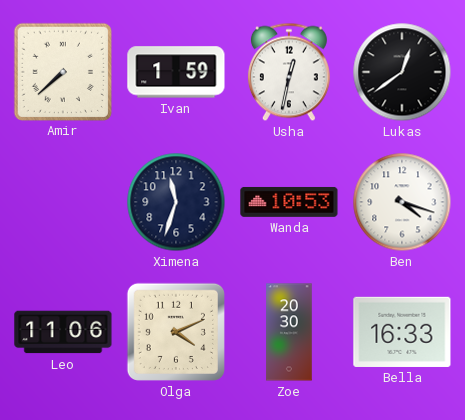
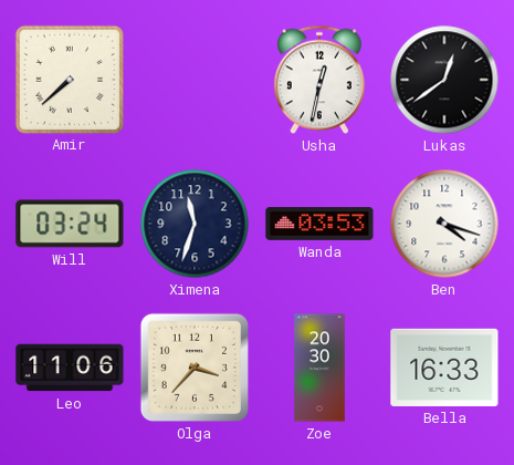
Ivan: 1:59 -> none (176, 72)
Will: none -> 03:24 (70, 224)
Wanda: 10:53 -> 03:53 (319, 224)
Olga: 4:11 -> 3:37 (195, 368)
